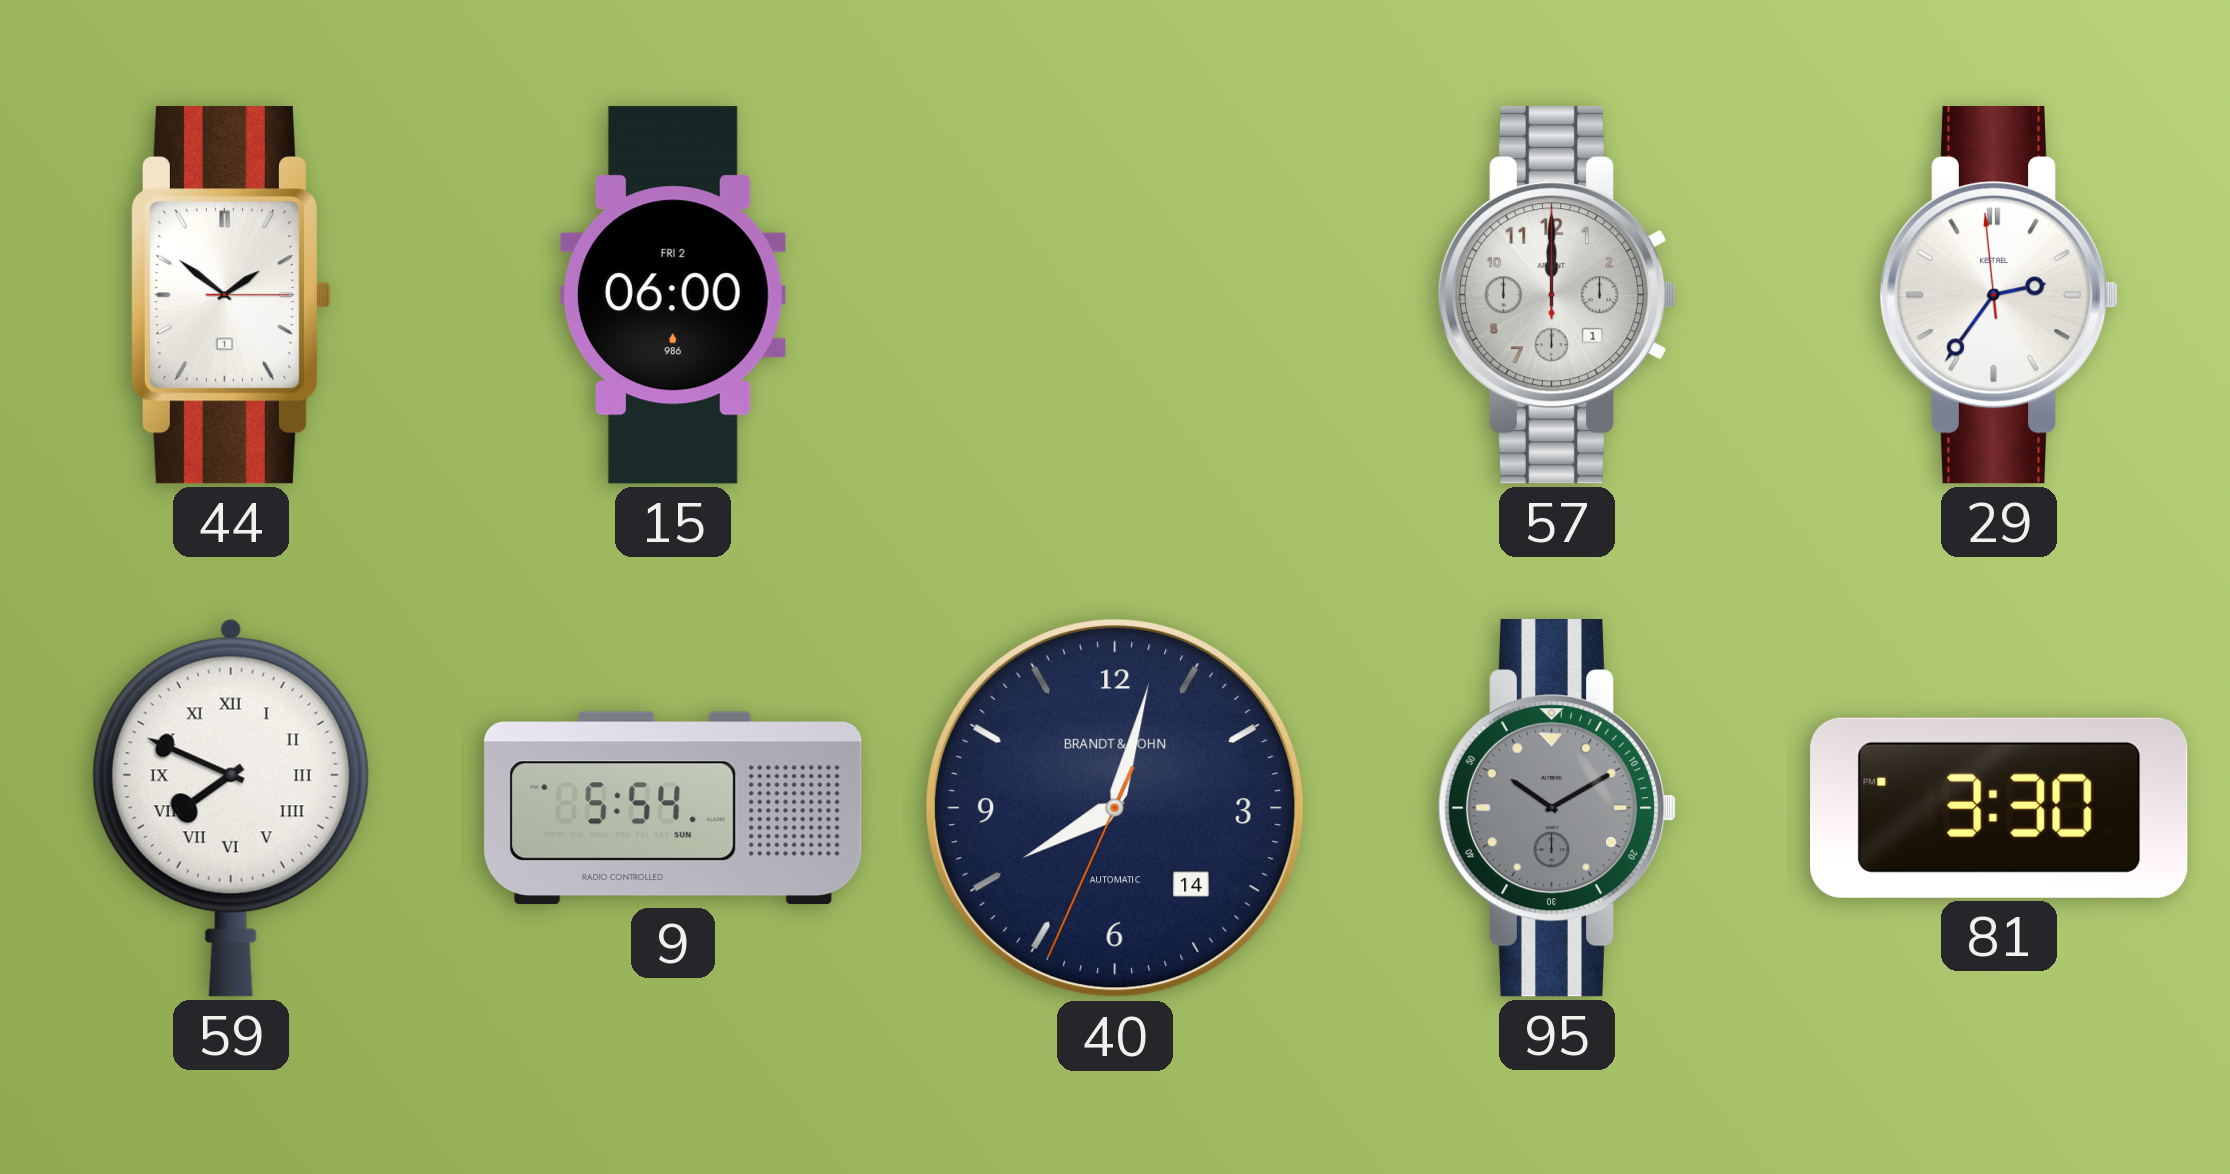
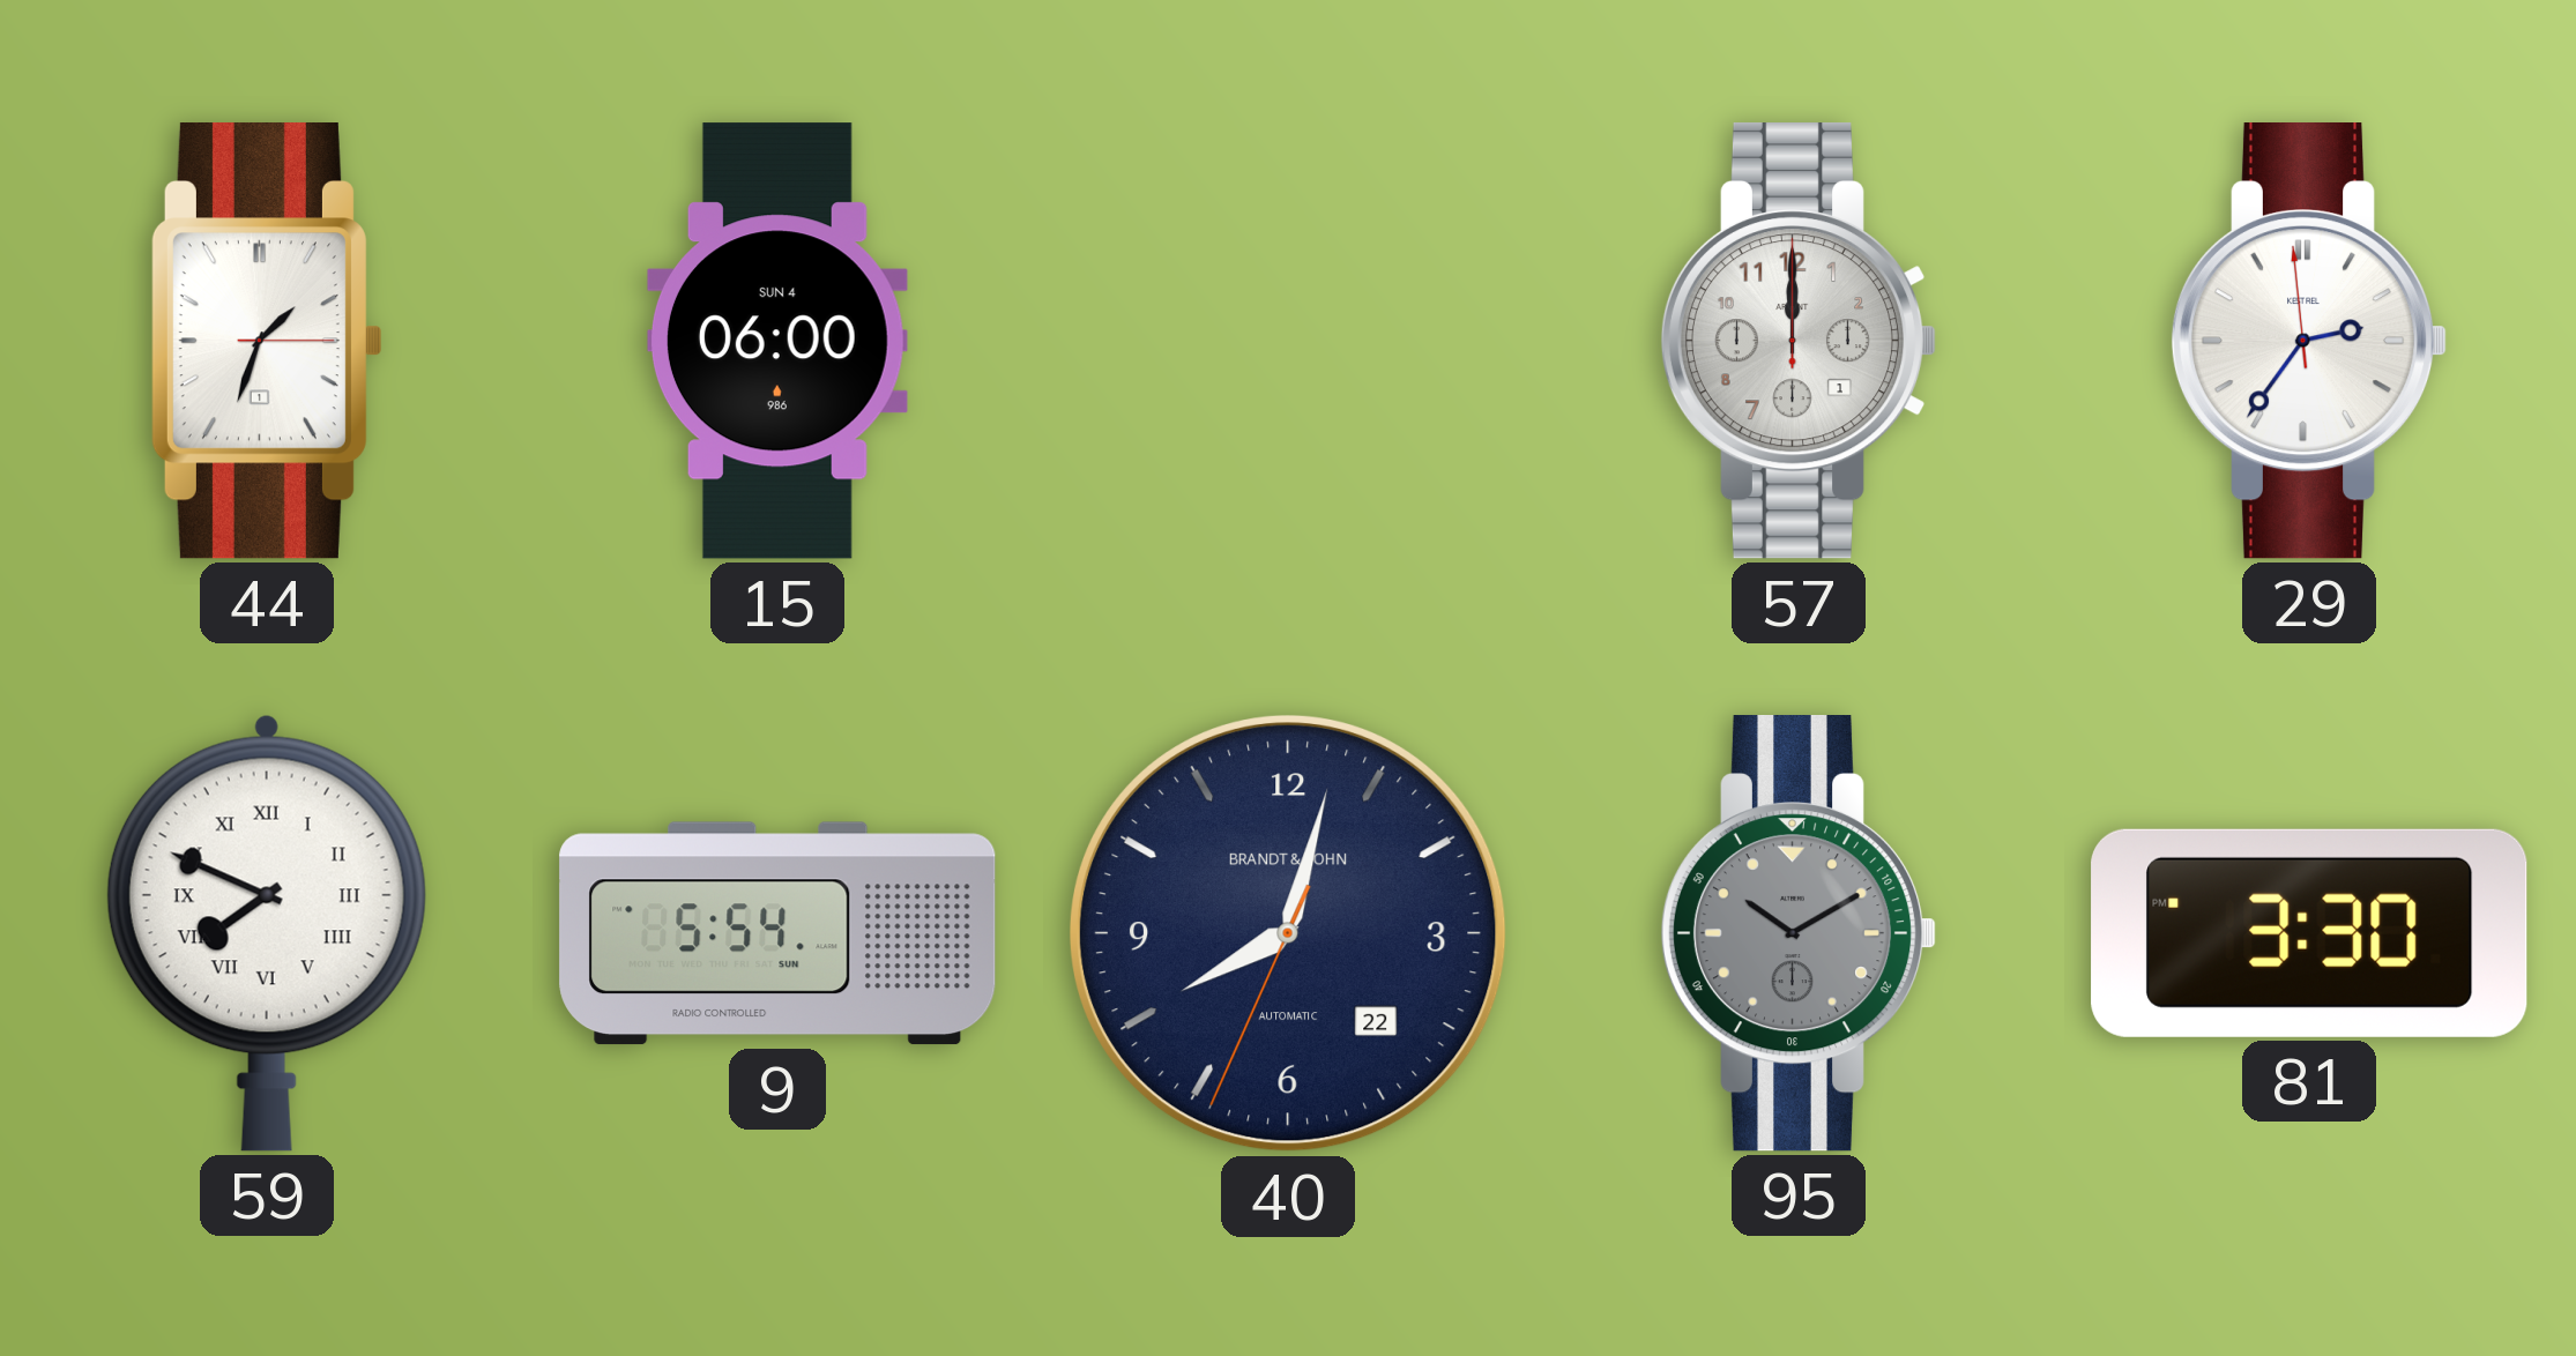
44: 1:51 -> 1:33 (266, 342)
15 date: FRI 2 -> SUN 4 (777, 341)
40 date: 14 -> 22 (1289, 934)
